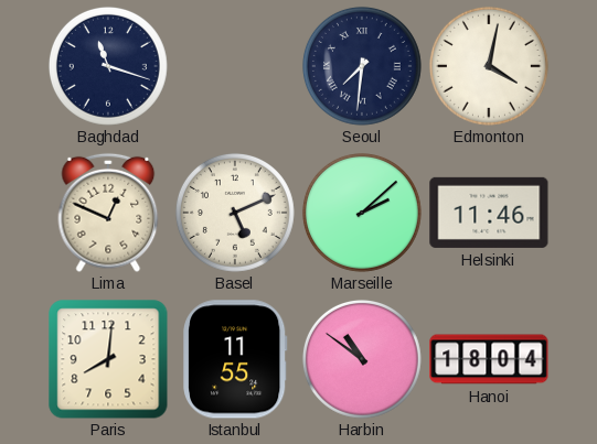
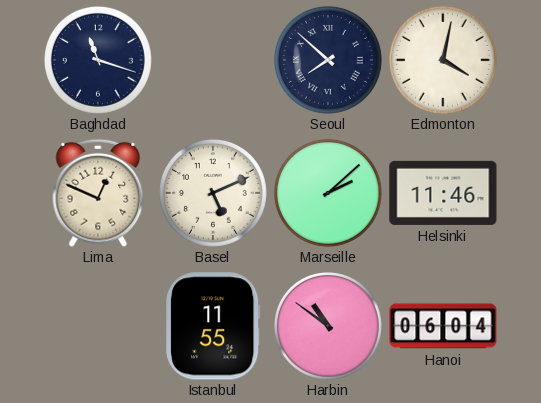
Seoul: 7:31 -> 7:52 (328, 60)
Paris: 8:01 -> none (108, 359)
Hanoi: 18:04 -> 06:04 (443, 326)
